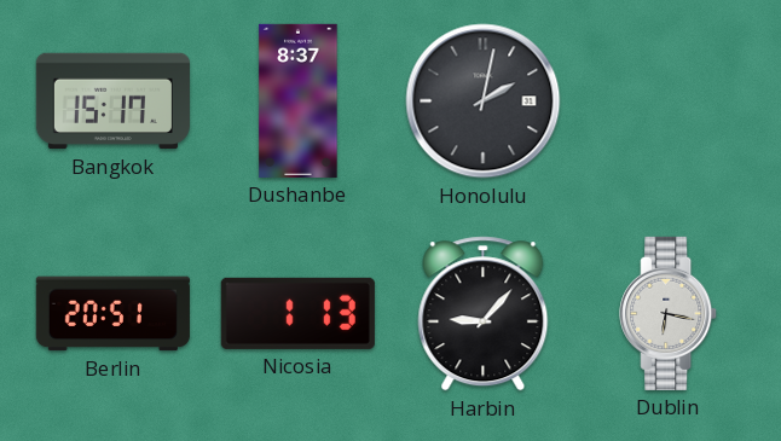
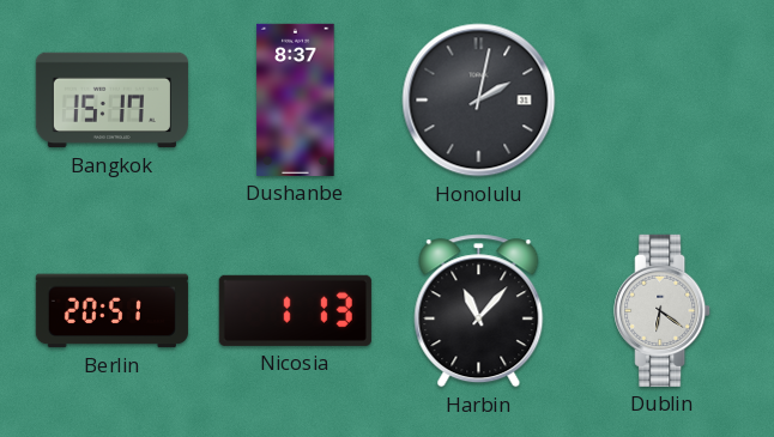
Harbin: 9:07 -> 11:07 (479, 311)
Dublin: 6:17 -> 6:21 (663, 310)
